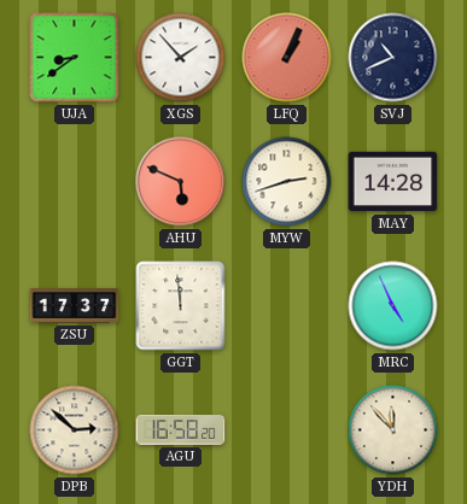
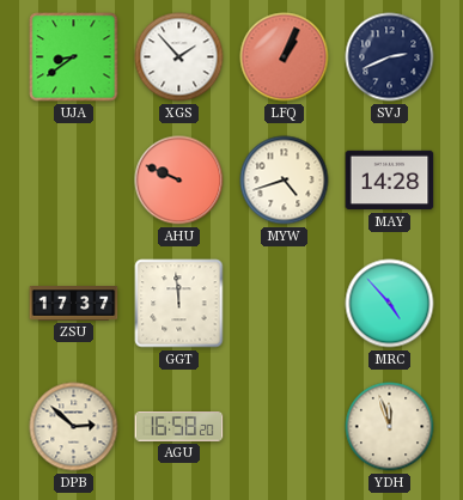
SVJ: 10:41 -> 2:41 (390, 57)
AHU: 5:49 -> 9:49 (179, 181)
MYW: 2:42 -> 4:42 (285, 181)
MRC: 4:56 -> 4:53 (390, 304)
YDH: 11:53 -> 11:57 (390, 427)
